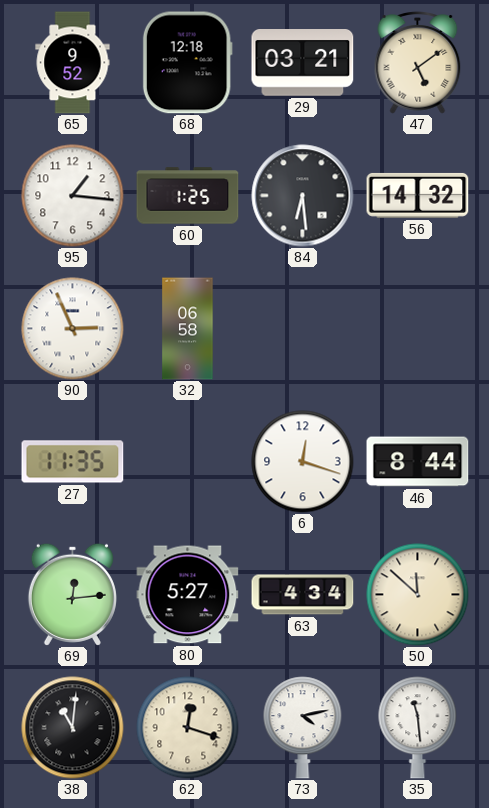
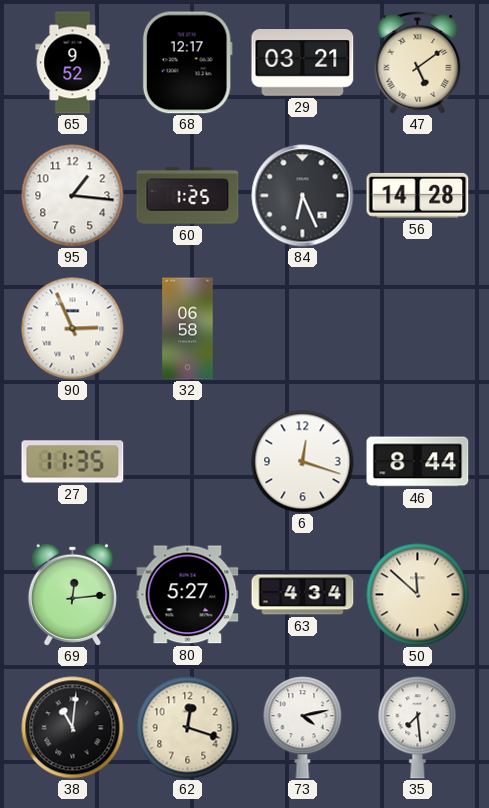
68: 12:18 -> 12:17 (187, 63)
84: 6:29 -> 6:26 (303, 196)
56: 14:32 -> 14:28 (418, 195)
35: 11:29 -> 7:29 (418, 728)
